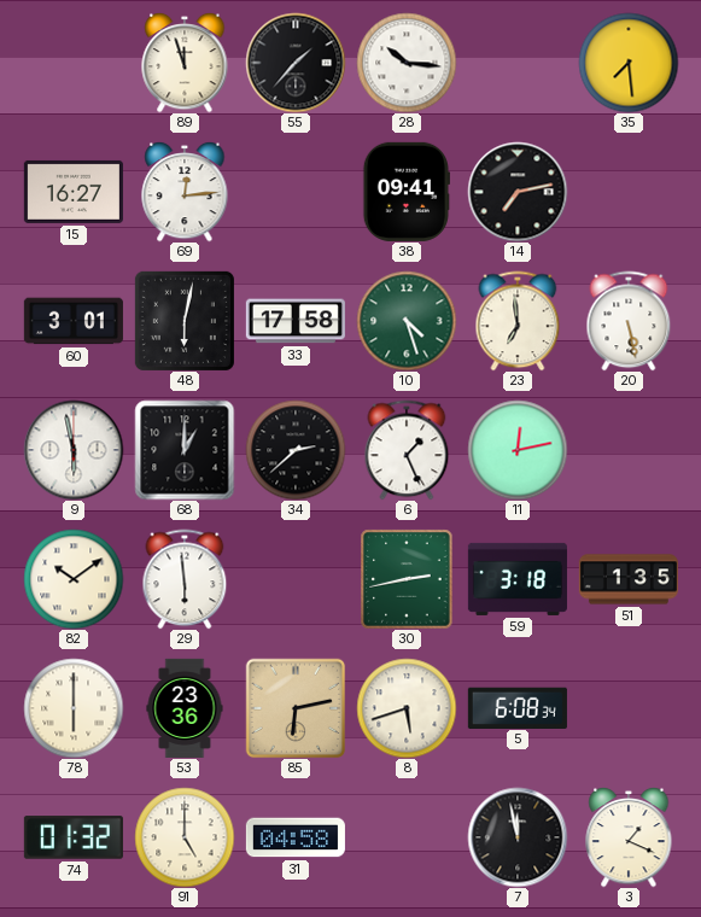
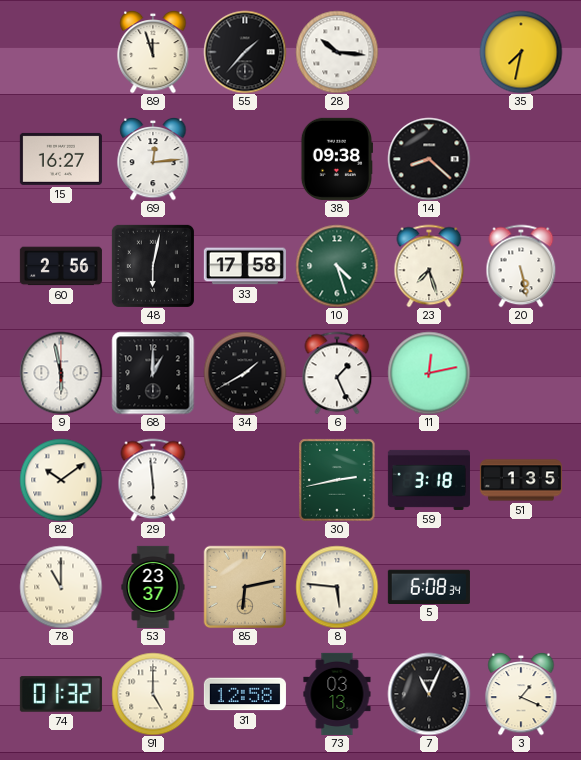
35: 7:29 -> 7:32 (521, 52)
38: 09:41 -> 09:38 (336, 159)
14: 7:13 -> 8:22 (429, 159)
60: 3:01 -> 2:56 (61, 266)
23: 6:59 -> 7:27 (429, 266)
34: 2:38 -> 1:40 (245, 373)
78: 6:00 -> 11:00 (61, 587)
53: 23:36 -> 23:37 (153, 587)
8: 5:42 -> 5:46 (337, 587)
31: 04:58 -> 12:58 (245, 694)
73: none -> 03:13 (337, 694)
7: 11:58 -> 11:04 (429, 694)
